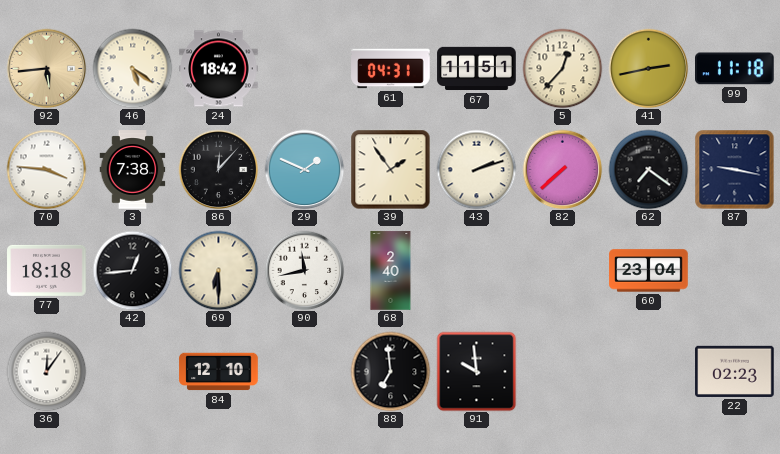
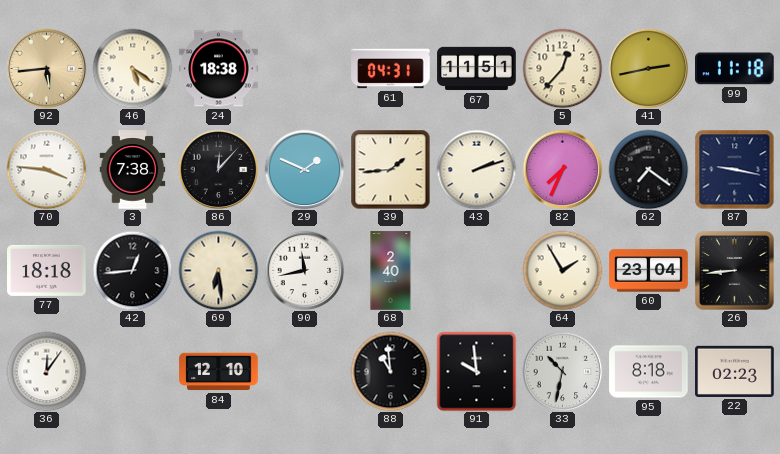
24: 18:42 -> 18:38 (219, 69)
39: 1:54 -> 1:44 (390, 169)
82: 7:38 -> 7:34 (562, 169)
69: 6:30 -> 6:29 (218, 270)
64: none -> 1:55 (562, 270)
26: none -> 8:44 (735, 271)
88: 6:59 -> 10:59 (390, 371)
33: none -> 10:32 (562, 371)
95: none -> 8:18 (649, 372)
